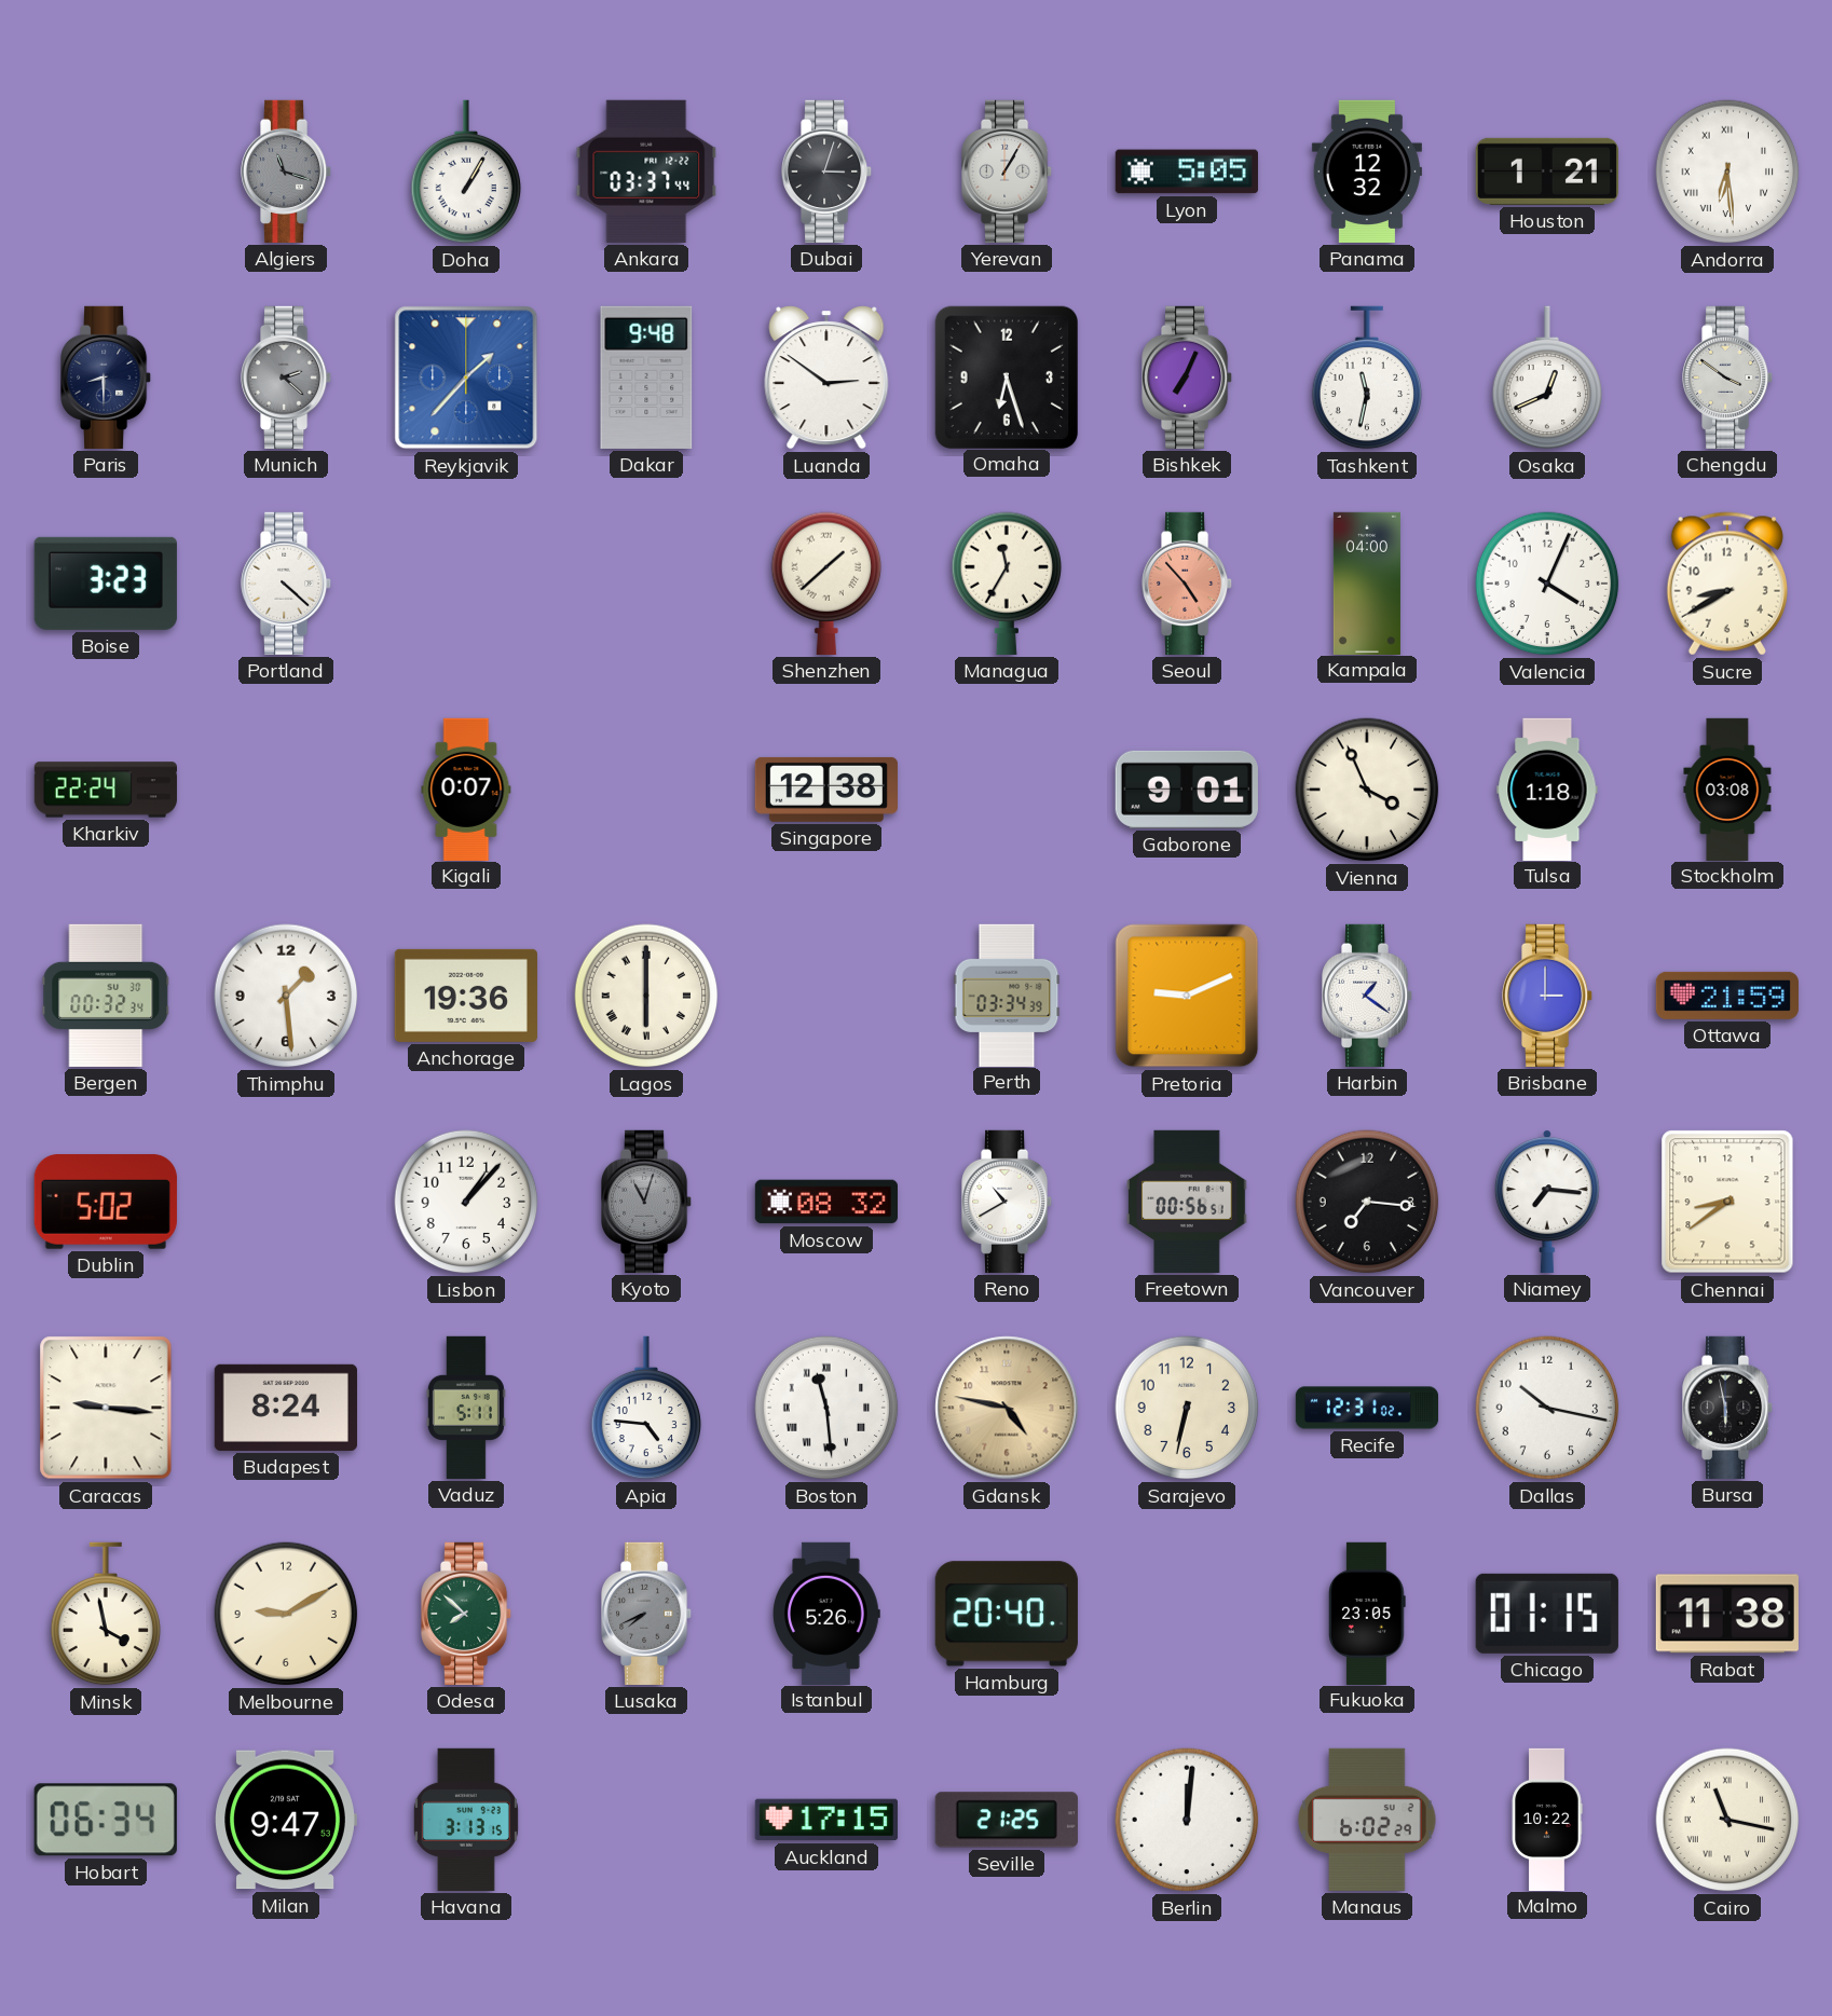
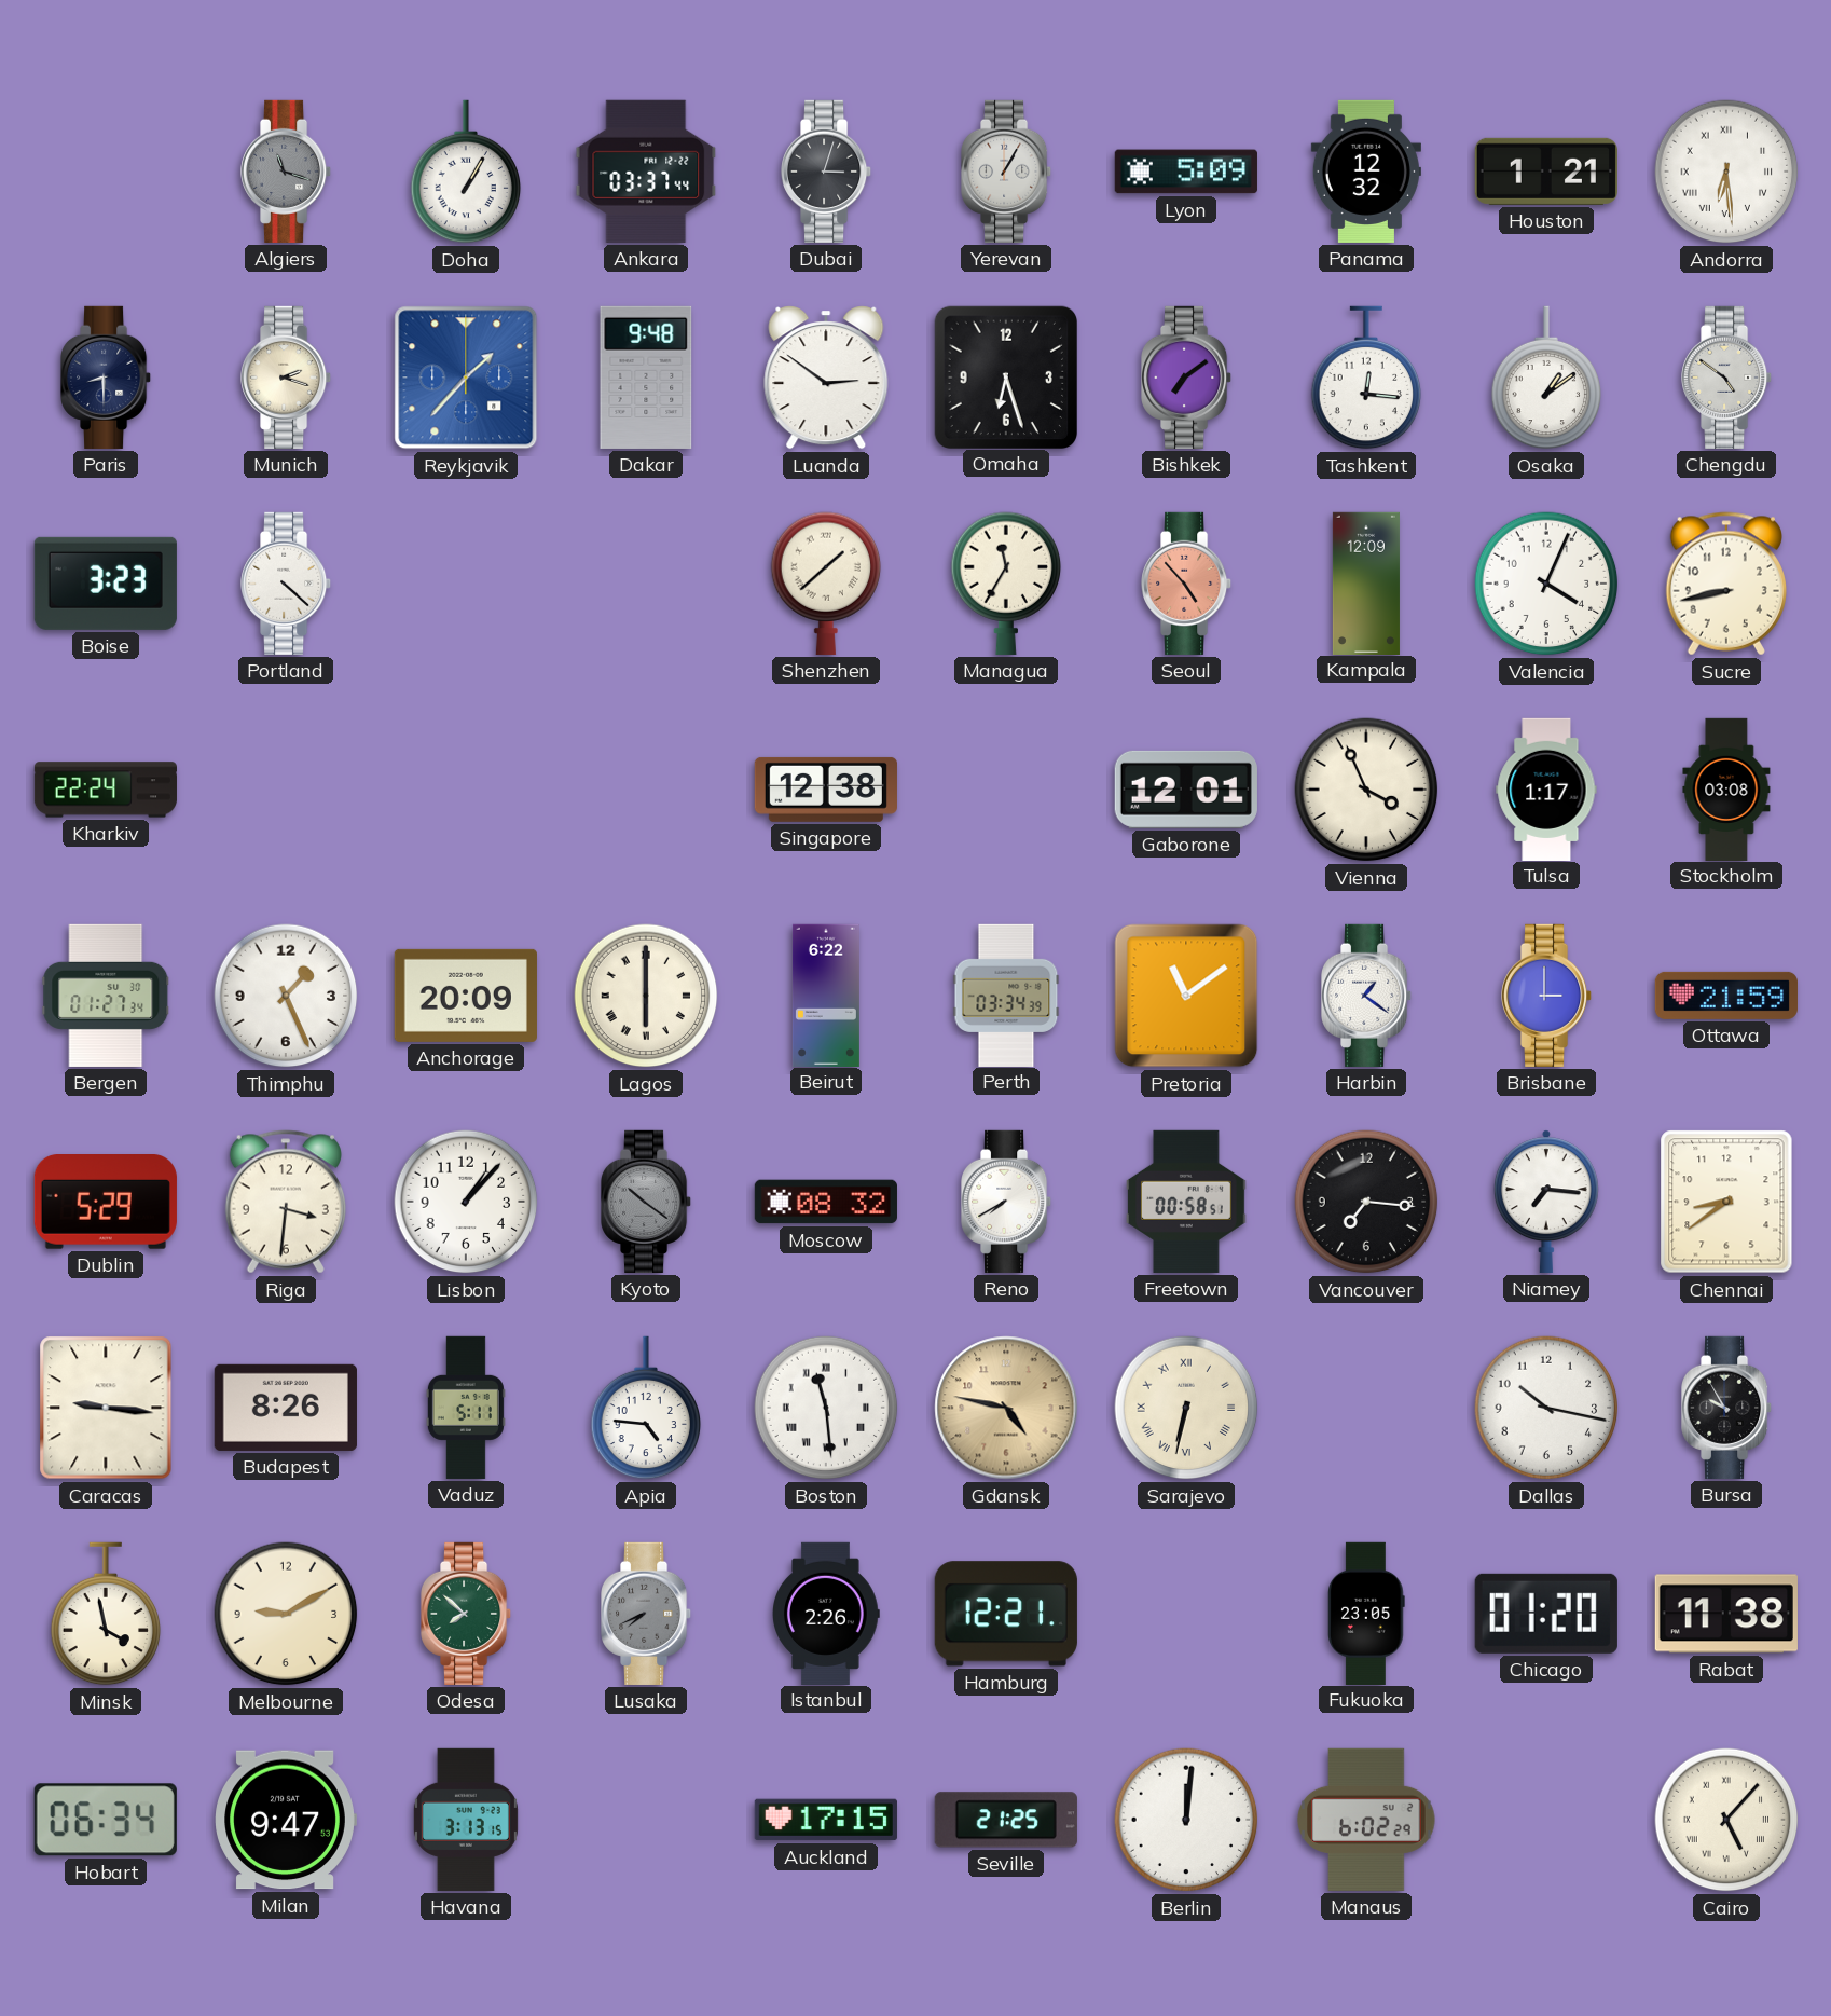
Lyon: 5:05 -> 5:09 (1186, 172)
Munich: 2:22 -> 2:18 (287, 378)
Munich dial: grey -> cream (287, 378)
Bishkek: 7:04 -> 7:09 (1187, 378)
Tashkent: 11:32 -> 12:16 (1366, 378)
Osaka: 12:41 -> 1:09 (1546, 378)
Chengdu: 3:51 -> 4:51 (1727, 378)
Kampala: 04:00 -> 12:09 (1366, 582)
Sucre: 8:40 -> 8:43 (1726, 584)
Kigali: 0:07 -> none (466, 788)
Gaborone: 9:01 -> 12:01 (1186, 790)
Tulsa: 1:18 -> 1:17 (1546, 788)
Bergen: 00:32 -> 01:27 (106, 996)
Thimphu: 1:29 -> 1:26 (286, 996)
Anchorage: 19:36 -> 20:09 (466, 996)
Beirut: none -> 6:22 (826, 995)
Pretoria: 9:11 -> 11:09 (1186, 996)
Dublin: 5:02 -> 5:29 (106, 1203)
Riga: none -> 3:31 (286, 1202)
Kyoto: 11:03 -> 10:21 (647, 1202)
Reno: 10:40 -> 7:40 (1007, 1202)
Freetown: 00:56 -> 00:58 (1187, 1202)
Budapest: 8:24 -> 8:26 (286, 1408)
Sarajevo numerals: Arabic -> Roman (1186, 1408)
Recife: 12:31 -> none (1367, 1408)
Bursa: 5:58 -> 9:55 (1727, 1408)
Istanbul: 5:26 -> 2:26 (826, 1613)
Hamburg: 20:40 -> 12:21 (1006, 1614)
Chicago: 01:15 -> 01:20 (1546, 1614)
Malmo: 10:22 -> none (1547, 1819)
Cairo: 11:17 -> 5:07 (1726, 1820)
